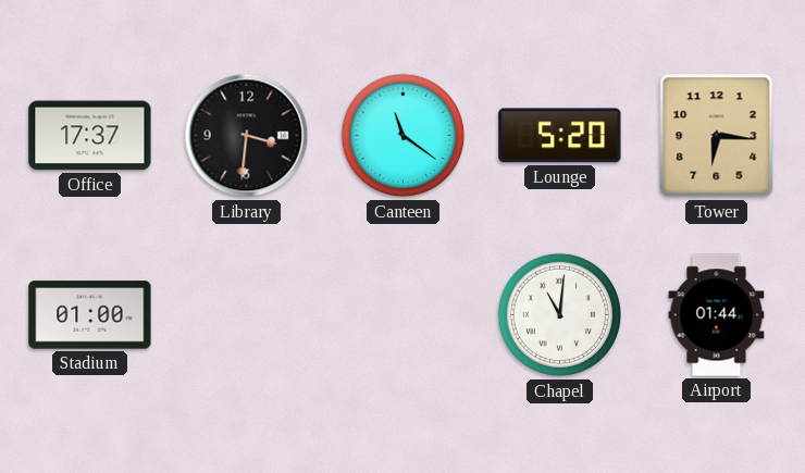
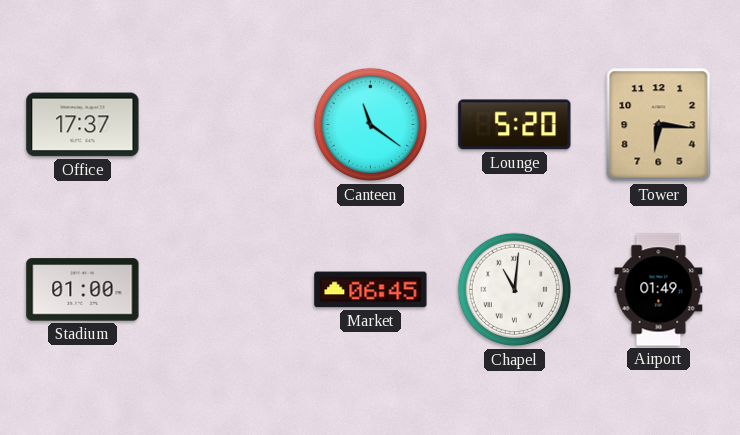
Library: 3:31 -> none (247, 136)
Market: none -> 06:45 (371, 290)
Airport: 01:44 -> 01:49 (659, 290)
